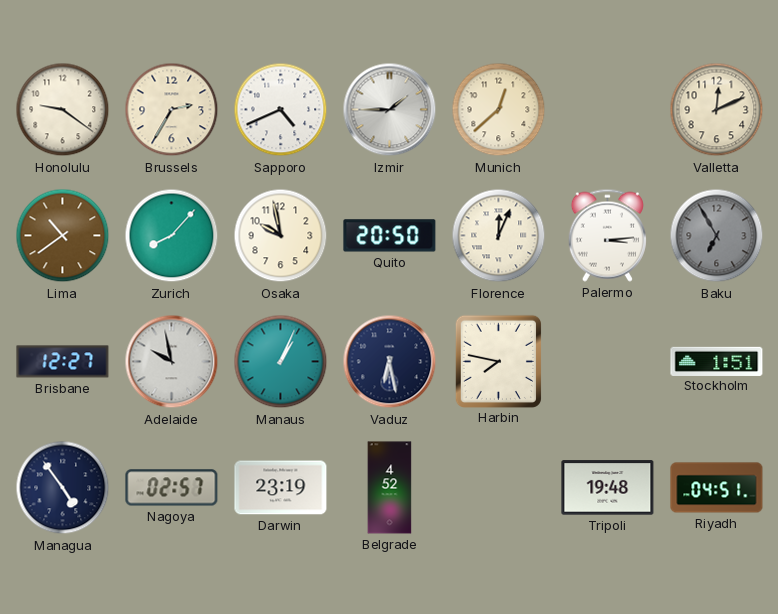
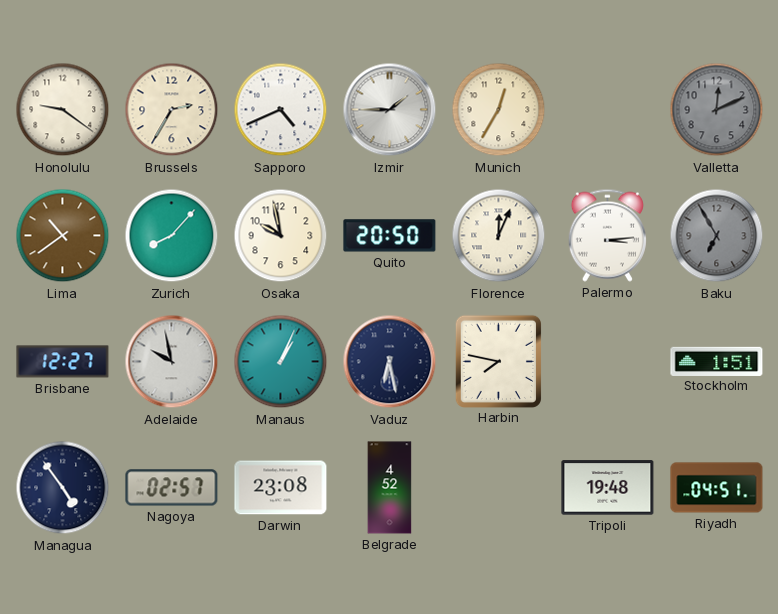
Munich: 12:38 -> 12:35 (499, 110)
Valletta dial: cream -> grey (717, 110)
Darwin: 23:19 -> 23:08 (281, 488)
